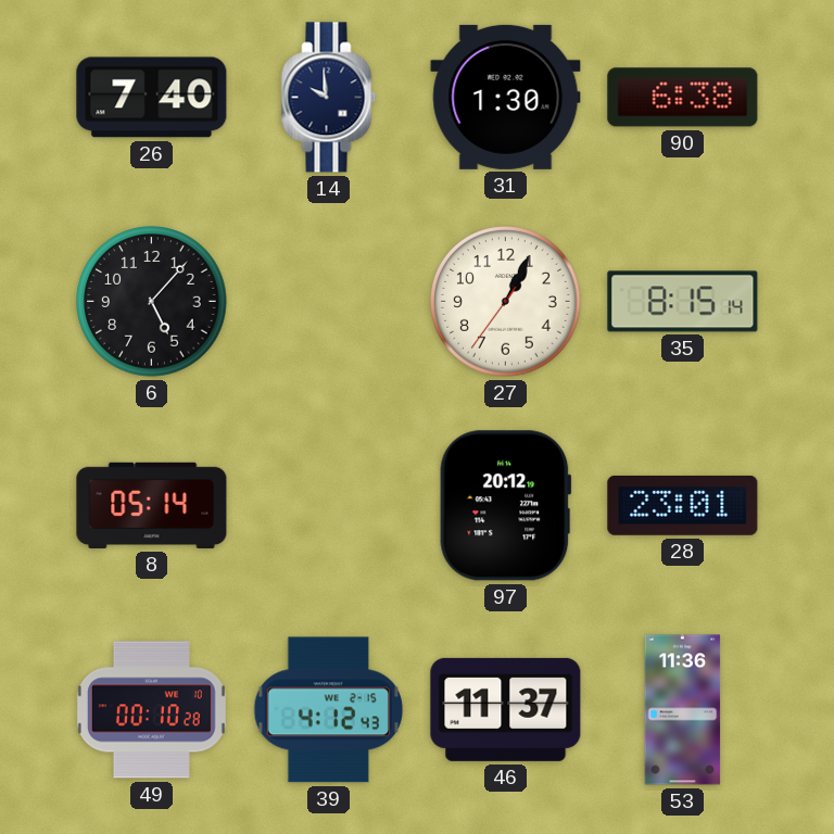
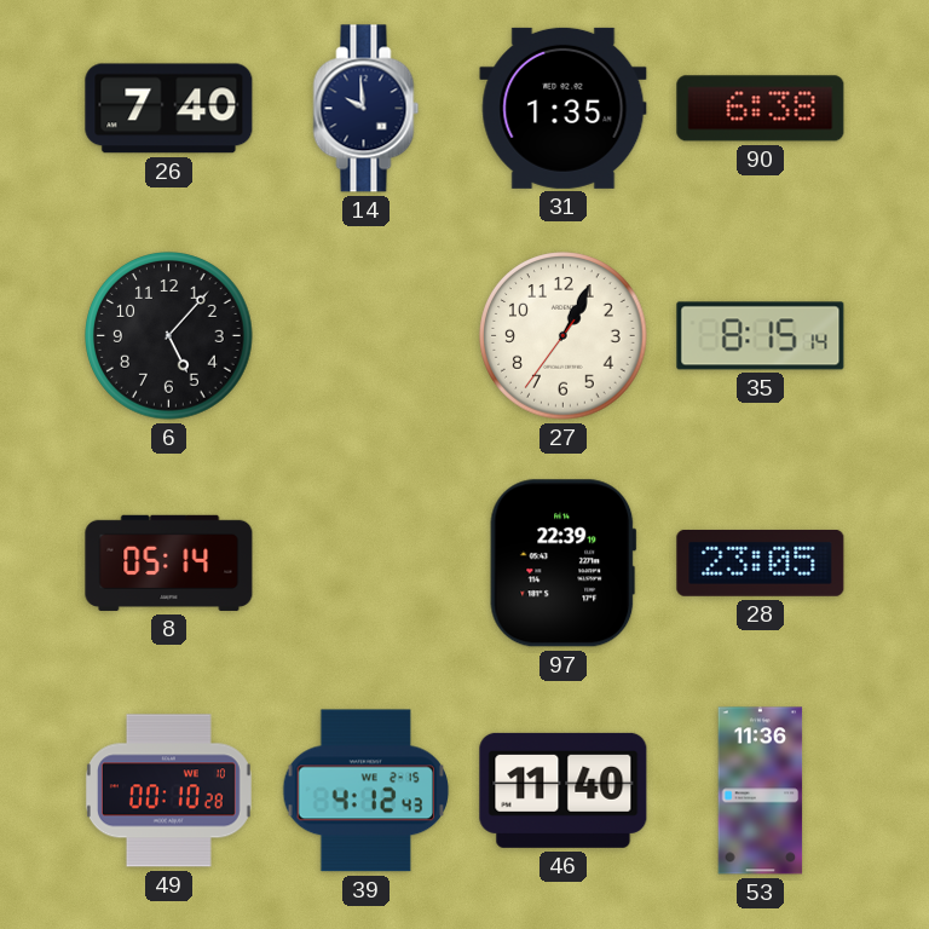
31: 1:30 -> 1:35 (564, 108)
97: 20:12 -> 22:39 (564, 564)
28: 23:01 -> 23:05 (761, 562)
46: 11:37 -> 11:40 (564, 790)
